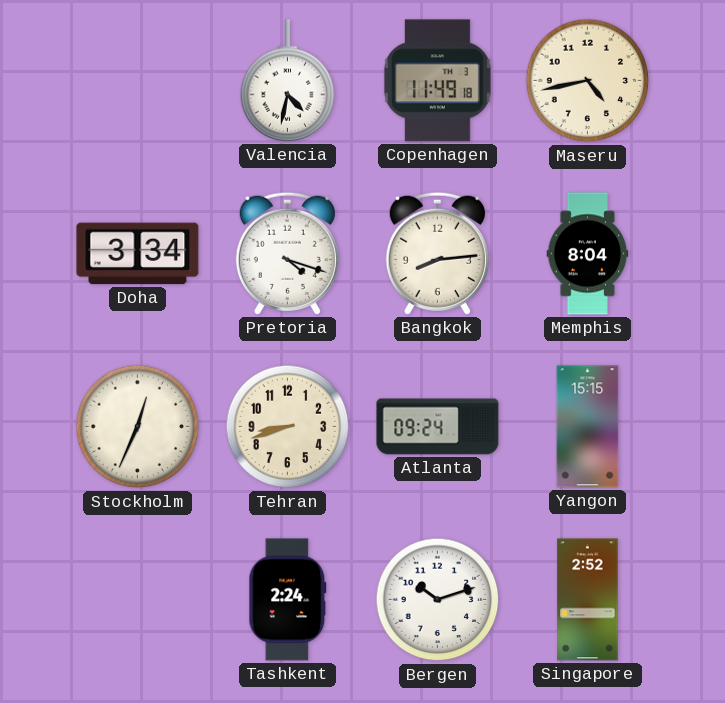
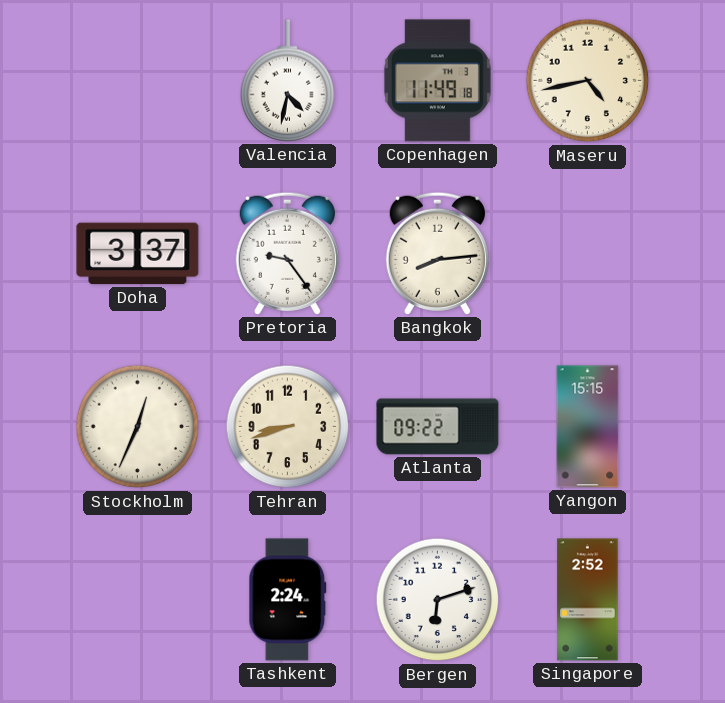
Doha: 3:34 -> 3:37 (138, 254)
Pretoria: 4:18 -> 9:24 (287, 253)
Memphis: 8:04 -> none (588, 254)
Atlanta: 09:24 -> 09:22 (438, 427)
Bergen: 10:12 -> 6:12 (438, 600)
